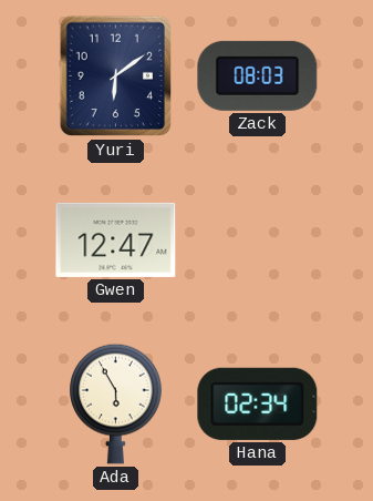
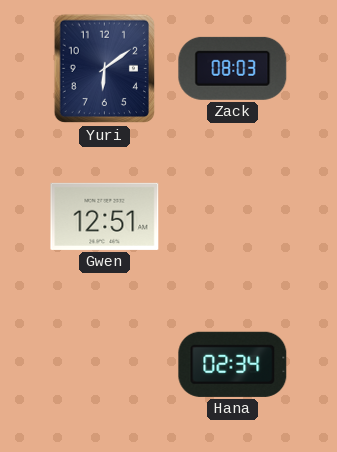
Gwen: 12:47 -> 12:51 (105, 216)
Ada: 5:55 -> none (116, 403)
